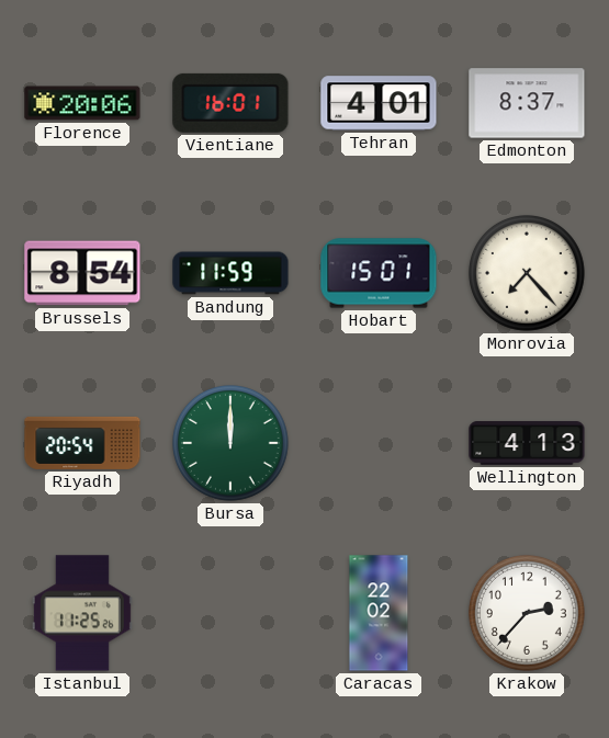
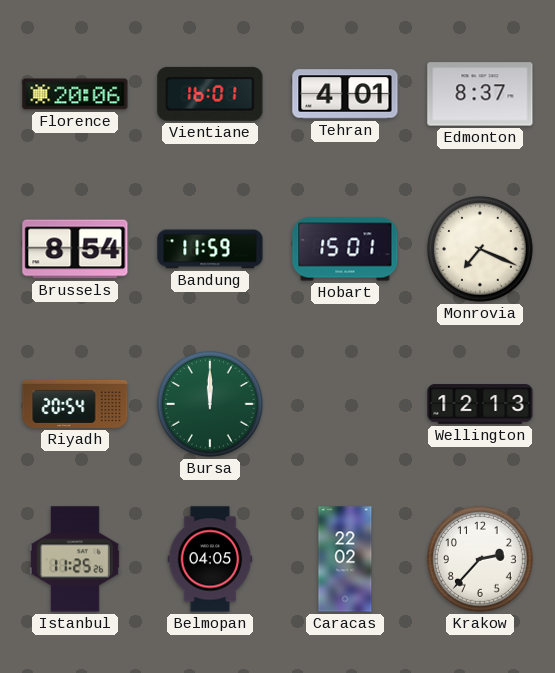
Monrovia: 7:23 -> 7:19 (481, 250)
Wellington: 4:13 -> 12:13 (480, 404)
Belmopan: none -> 04:05 (210, 559)
